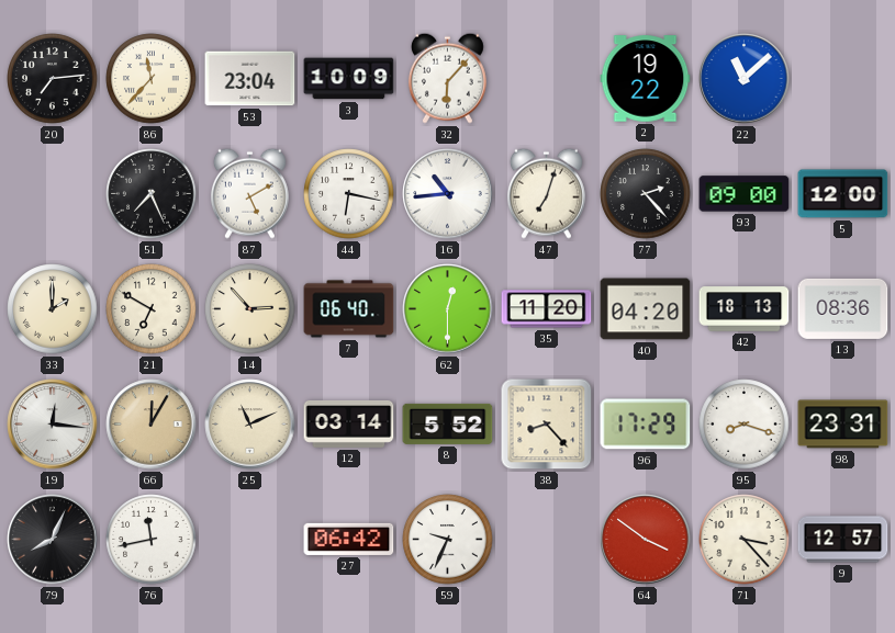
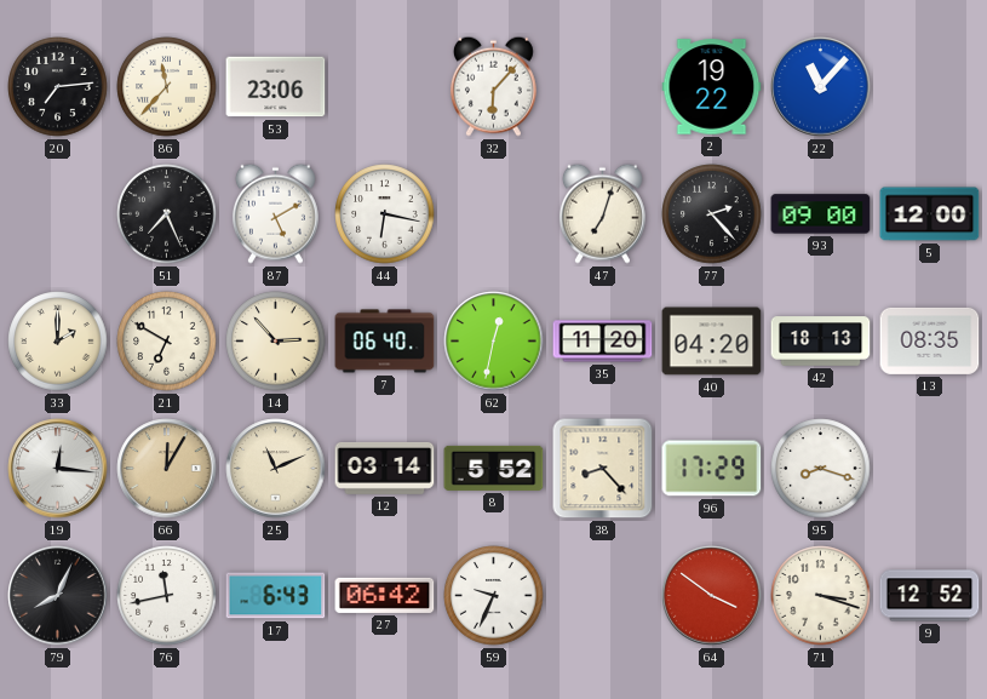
53: 23:04 -> 23:06 (276, 87)
3: 10:09 -> none (349, 79)
22: 11:08 -> 11:07 (821, 87)
16: 10:44 -> none (448, 194)
62: 12:30 -> 12:32 (494, 342)
13: 08:36 -> 08:35 (930, 340)
98: 23:31 -> none (843, 425)
17: none -> 6:43 (276, 596)
71: 3:23 -> 3:18 (821, 596)
9: 12:57 -> 12:52 (930, 596)
